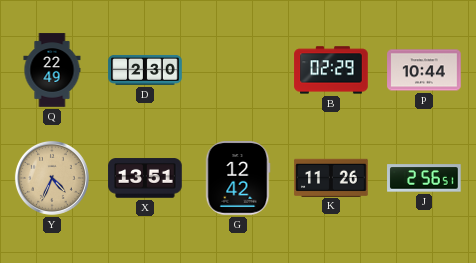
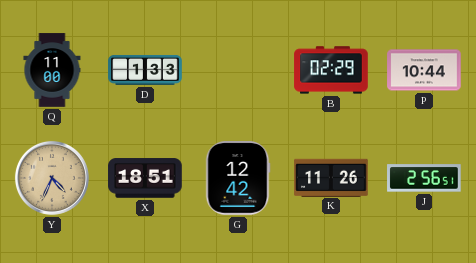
Q: 22:49 -> 11:00 (52, 70)
D: 2:30 -> 1:33 (145, 70)
X: 13:51 -> 18:51 (145, 178)
